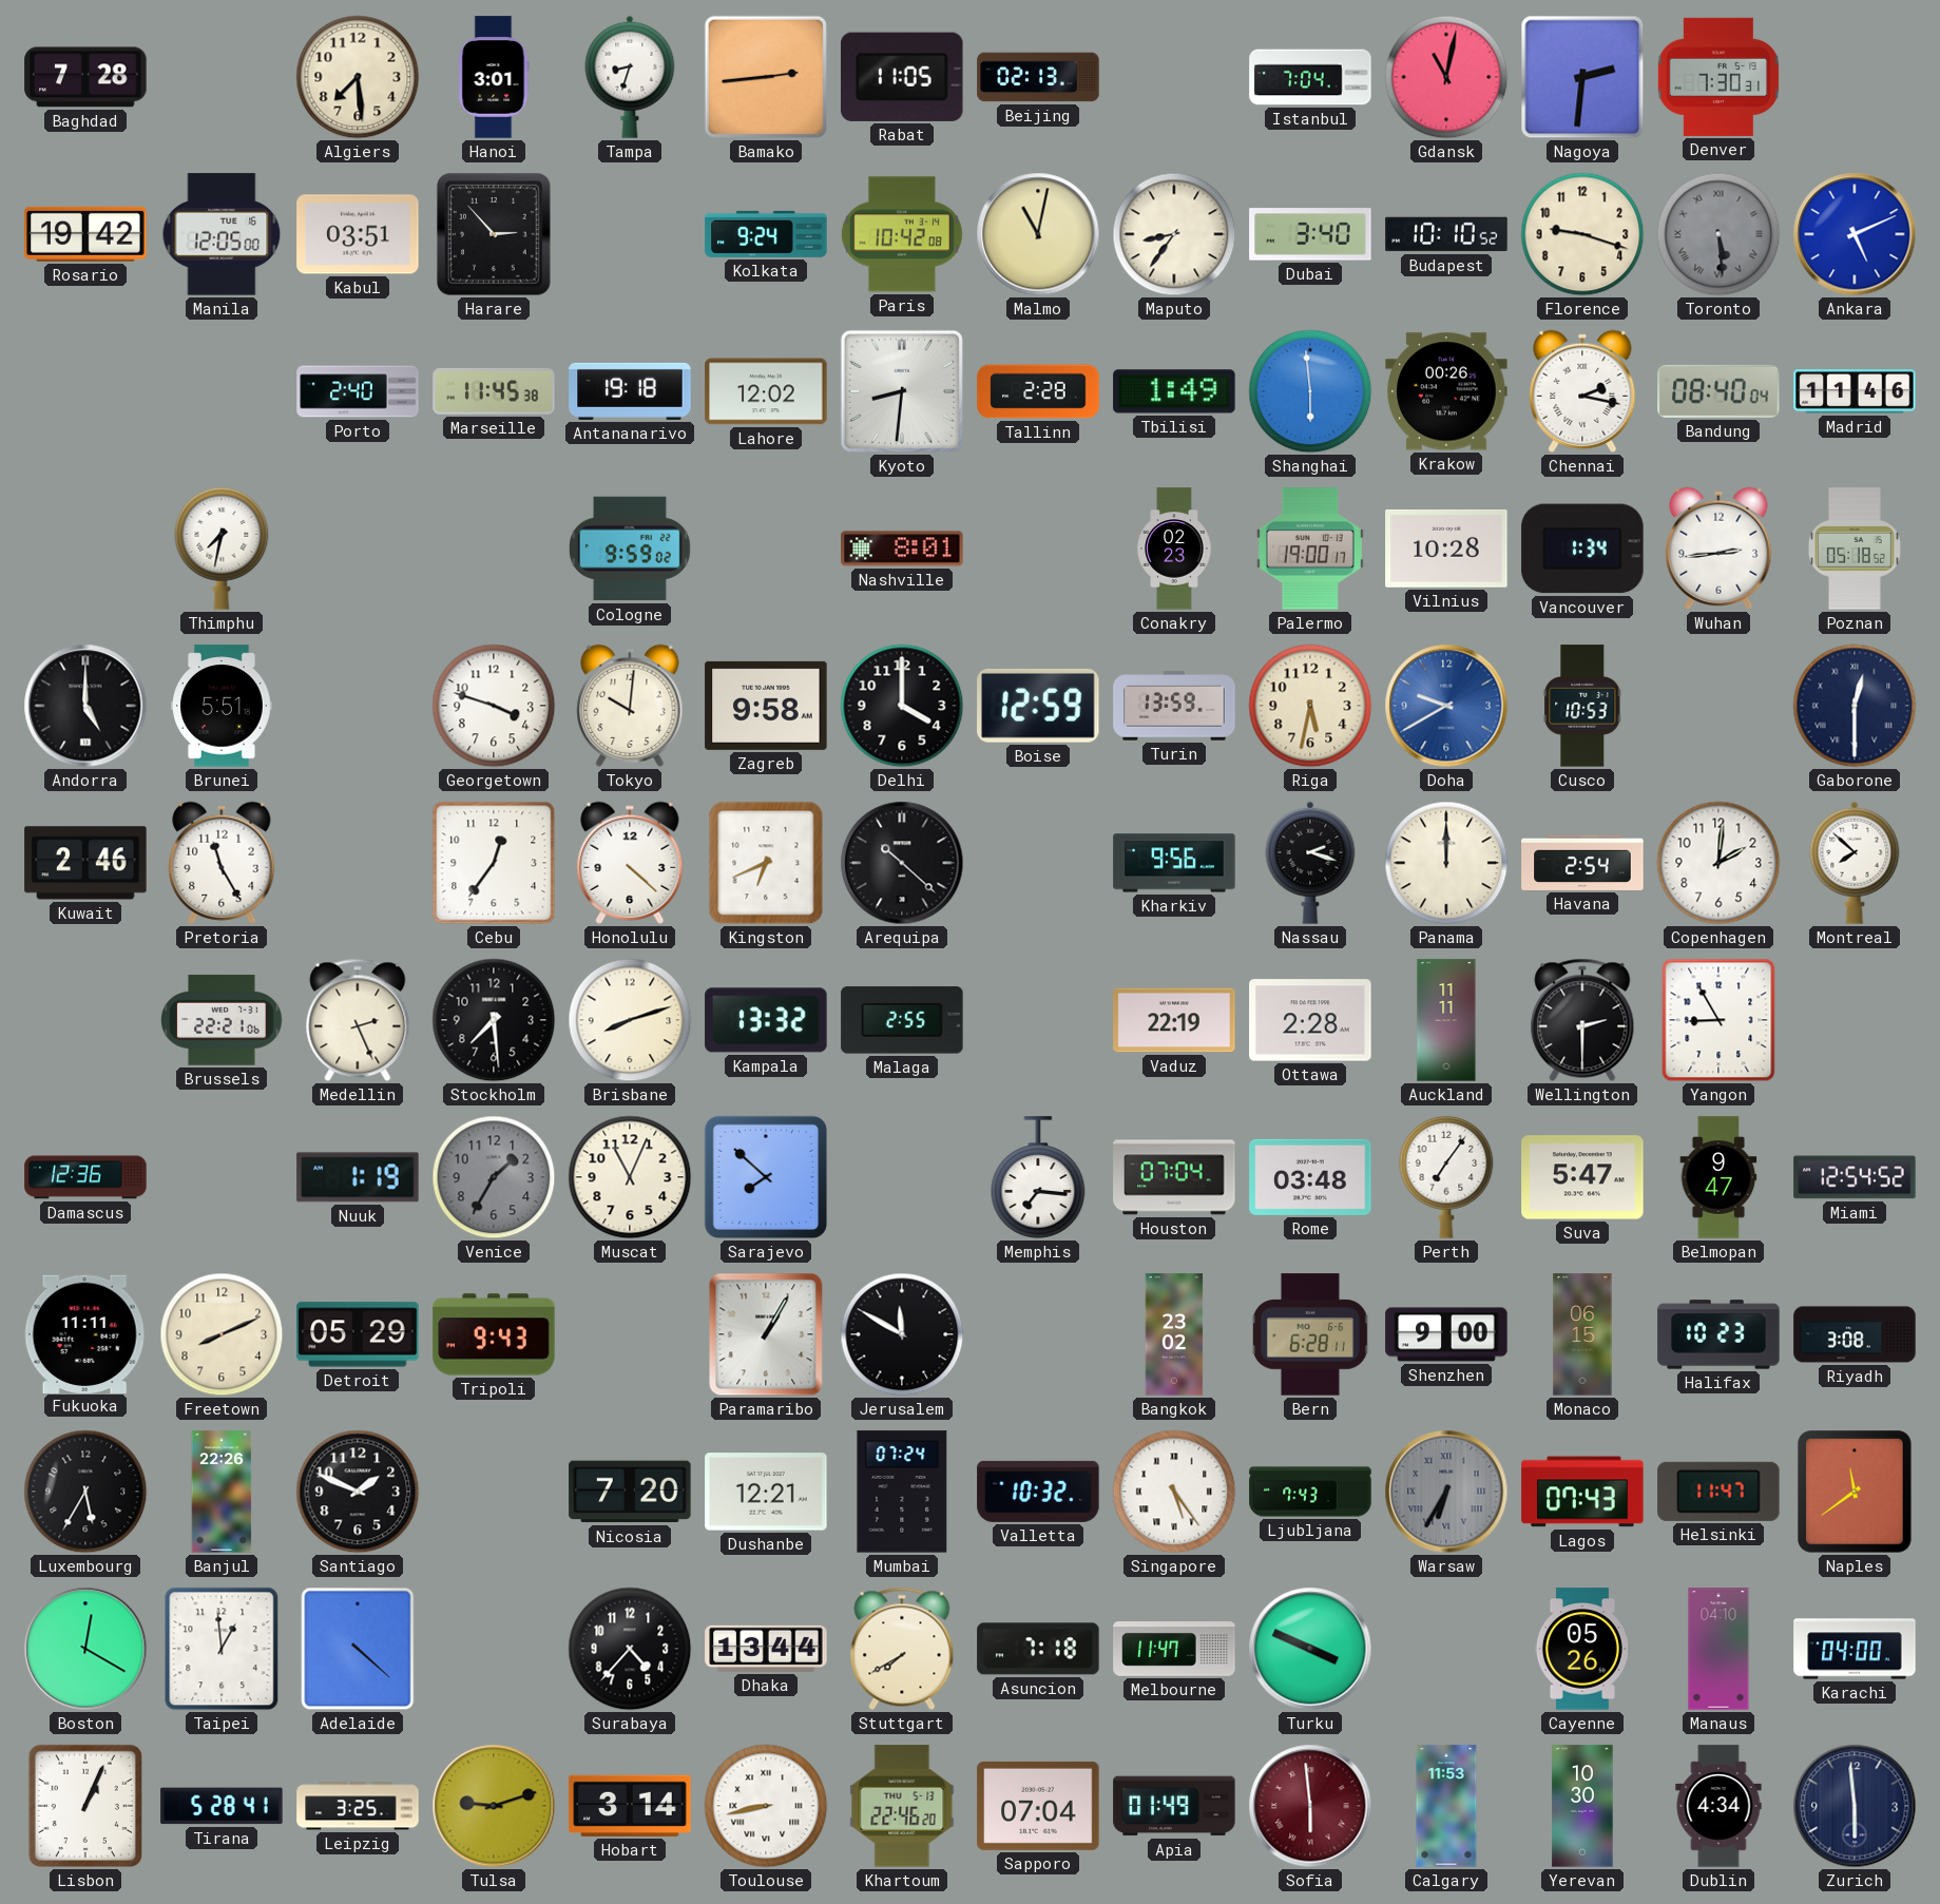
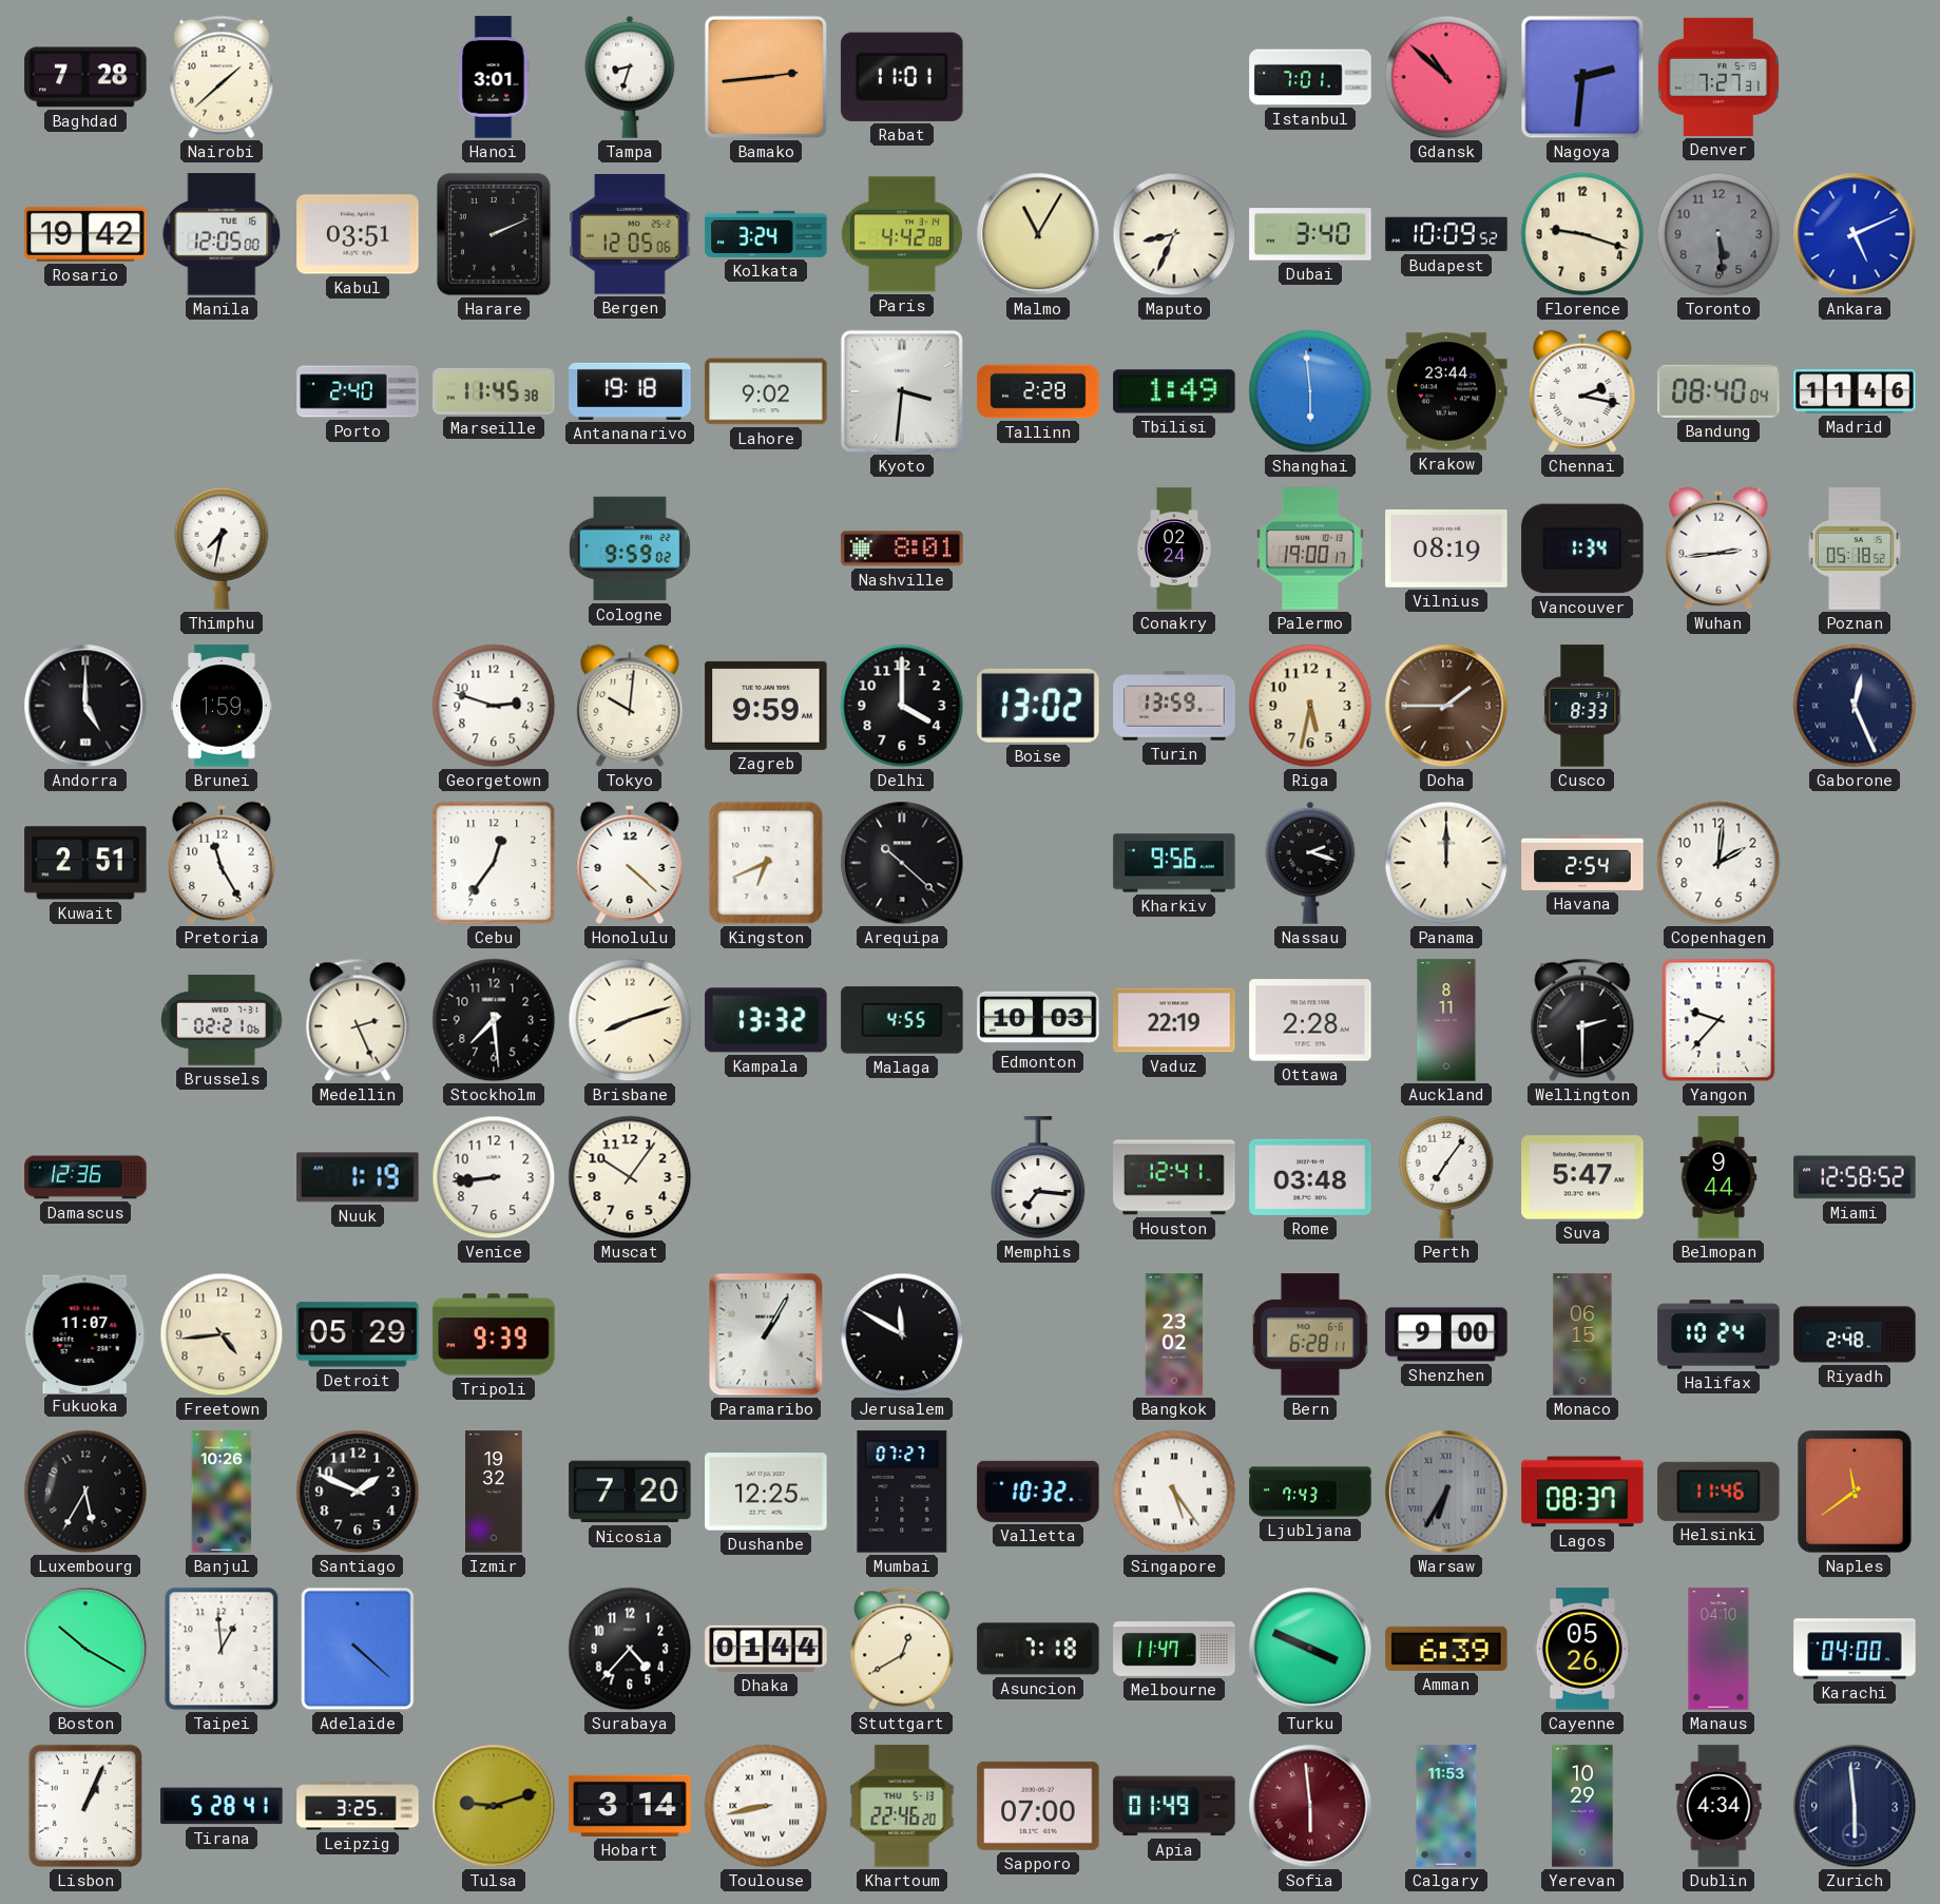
Nairobi: none -> 1:38 (222, 77)
Algiers: 7:29 -> none (358, 77)
Rabat: 11:05 -> 11:01 (903, 77)
Beijing: 02:13 -> none (1038, 77)
Istanbul: 7:04 -> 7:01 (1310, 77)
Gdansk: 11:02 -> 10:52 (1446, 77)
Denver: 7:30 -> 7:27 (1718, 77)
Harare: 2:53 -> 2:11 (494, 234)
Bergen: none -> 12:05 (630, 234)
Kolkata: 9:24 -> 3:24 (766, 234)
Paris: 10:42 -> 4:42 (902, 234)
Malmo: 11:02 -> 11:05 (1038, 234)
Maputo: 8:36 -> 8:34 (1174, 234)
Budapest: 10:10 -> 10:09 (1446, 234)
Toronto numerals: Roman -> Arabic (1718, 234)
Lahore: 12:02 -> 9:02 (766, 391)
Kyoto: 8:31 -> 3:31 (902, 391)
Krakow: 00:26 -> 23:44 (1446, 391)
Conakry: 02:23 -> 02:24 (1174, 549)
Vilnius: 10:28 -> 08:19 (1446, 549)
Brunei: 5:51 -> 1:59 (223, 706)
Georgetown: 3:48 -> 2:48 (494, 706)
Zagreb: 9:58 -> 9:59 (766, 706)
Boise: 12:59 -> 13:02 (1038, 706)
Doha: 9:40 -> 1:45 (1446, 706)
Doha dial: blue -> brown (1446, 706)
Cusco: 10:53 -> 8:33 (1582, 706)
Gaborone: 12:30 -> 12:26 (1855, 706)
Kuwait: 2:46 -> 2:51 (85, 863)
Montreal: 7:52 -> none (1855, 863)
Brussels: 22:21 -> 02:21 (222, 1020)
Malaga: 2:55 -> 4:55 (902, 1020)
Edmonton: none -> 10:03 (1038, 1020)
Auckland: 11:11 -> 8:11 (1446, 1020)
Yangon: 8:55 -> 9:37 (1718, 1020)
Venice: 1:35 -> 8:44 (494, 1177)
Venice dial: grey -> white (494, 1177)
Muscat: 11:04 -> 10:06 (630, 1177)
Sarajevo: 7:52 -> none (766, 1177)
Houston: 07:04 -> 12:41 (1174, 1177)
Belmopan: 9:47 -> 9:44 (1718, 1177)
Miami: 12:54 -> 12:58 (1855, 1177)
Fukuoka: 11:11 -> 11:07 (85, 1333)
Freetown: 8:11 -> 4:44 (222, 1334)
Tripoli: 9:43 -> 9:39 (494, 1334)
Halifax: 10:23 -> 10:24 (1718, 1334)
Riyadh: 3:08 -> 2:48 (1855, 1334)
Banjul: 22:26 -> 10:26 (222, 1492)
Izmir: none -> 19:32 (494, 1492)
Dushanbe: 12:21 -> 12:25 (766, 1492)
Mumbai: 07:24 -> 07:27 (902, 1492)
Lagos: 07:43 -> 08:37 (1582, 1492)
Helsinki: 11:47 -> 11:46 (1718, 1492)
Boston: 12:20 -> 10:20 (85, 1649)
Dhaka: 13:44 -> 01:44 (766, 1649)
Stuttgart: 7:40 -> 12:40 (902, 1649)
Amman: none -> 6:39 (1446, 1649)
Sapporo: 07:04 -> 07:00 (1038, 1806)
Yerevan: 10:30 -> 10:29 (1582, 1806)
